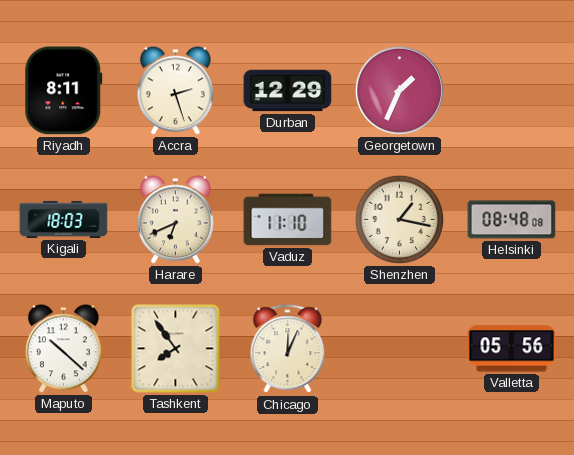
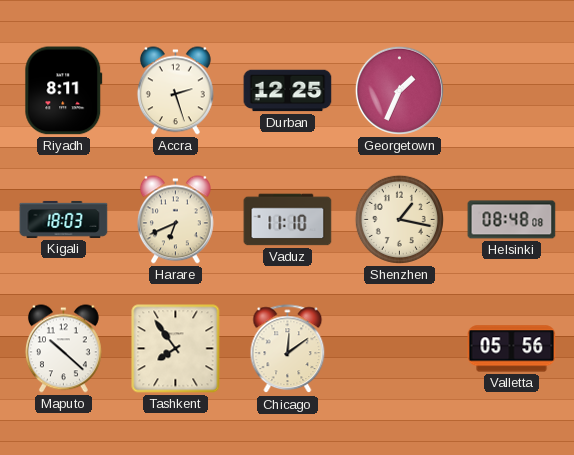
Durban: 12:29 -> 12:25 (288, 91)
Chicago: 12:04 -> 12:09 (288, 349)
